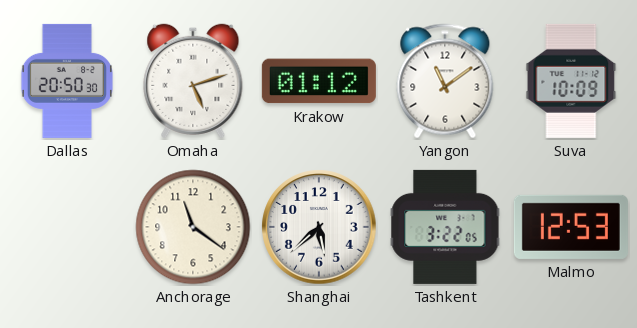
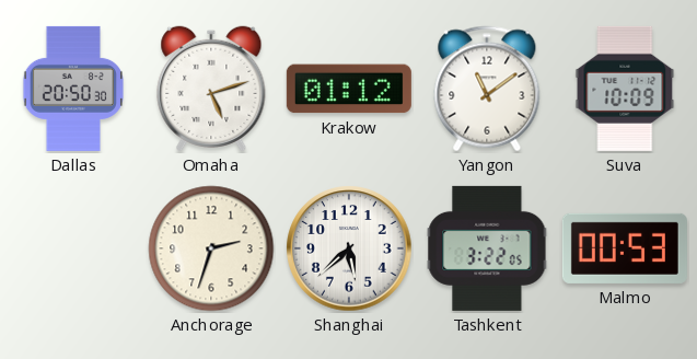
Anchorage: 11:21 -> 2:33 (211, 248)
Malmo: 12:53 -> 00:53 (625, 248)
